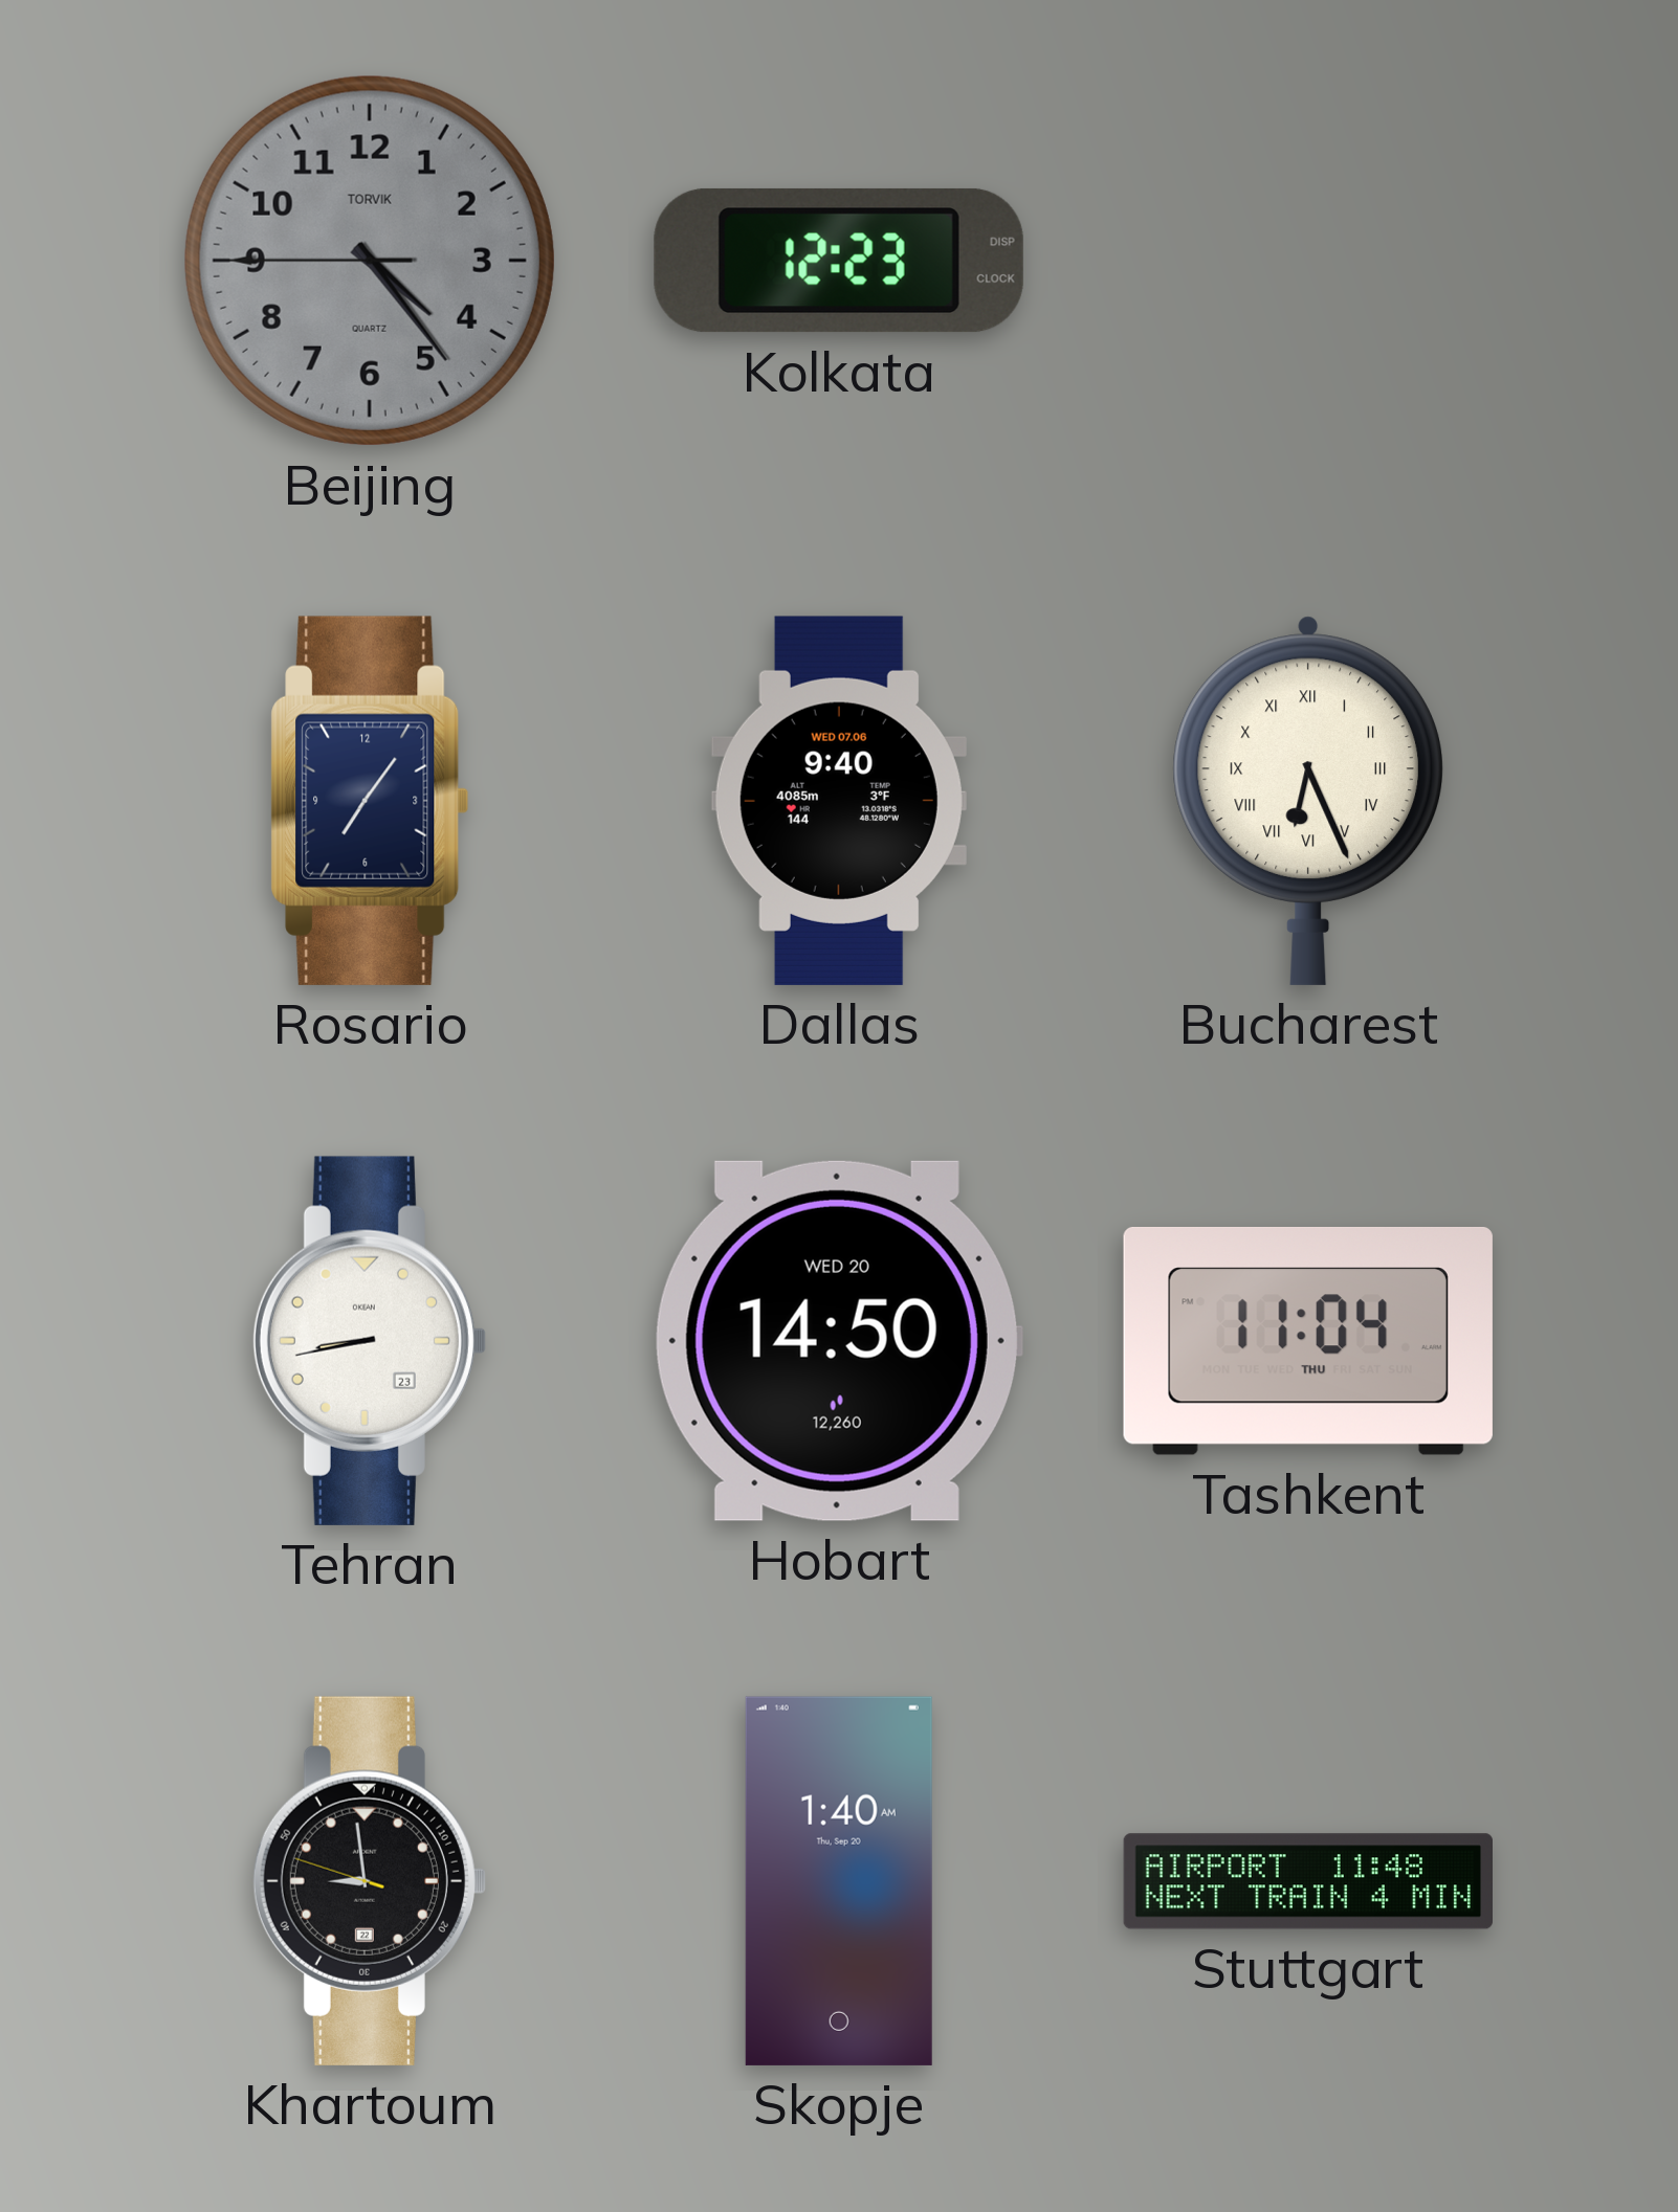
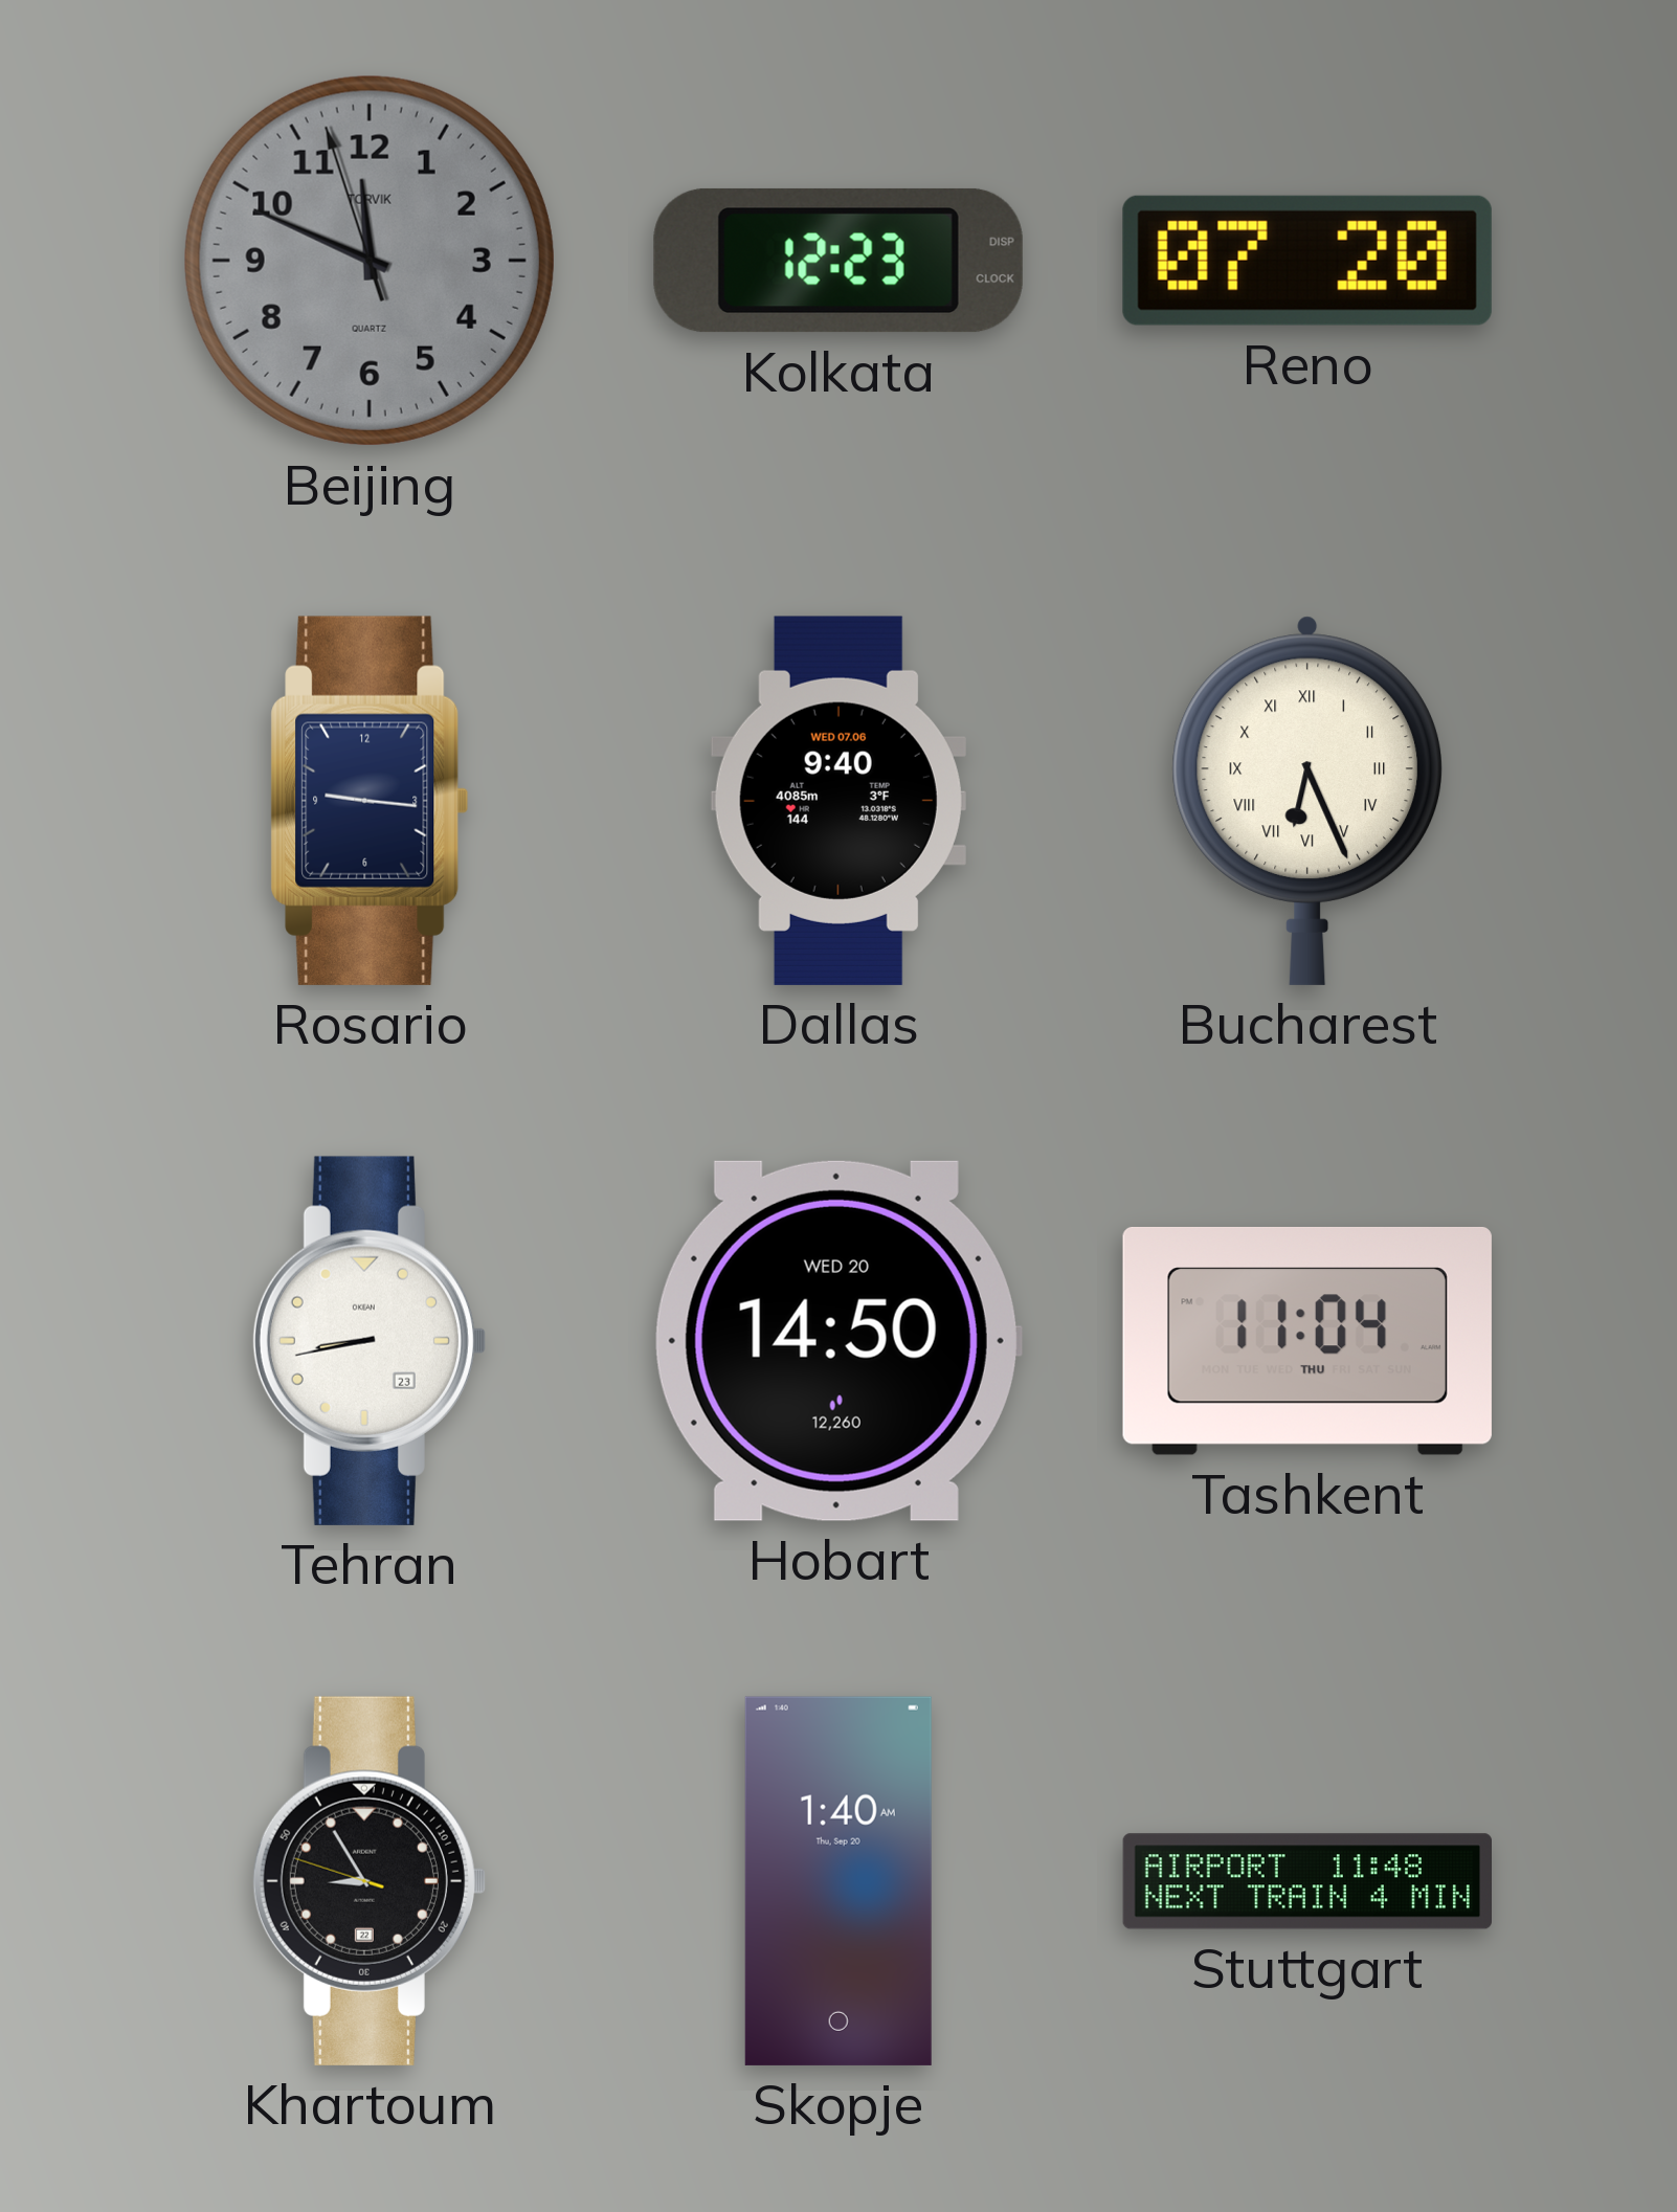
Beijing: 4:23 -> 11:48 (370, 261)
Reno: none -> 07:20 (1307, 261)
Rosario: 7:06 -> 9:16 (370, 801)
Khartoum: 8:58 -> 8:54 (370, 1881)
